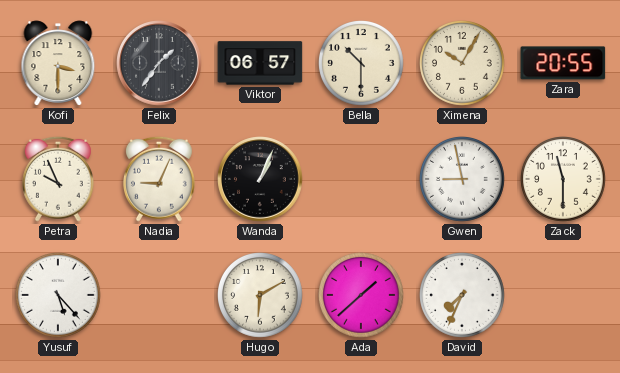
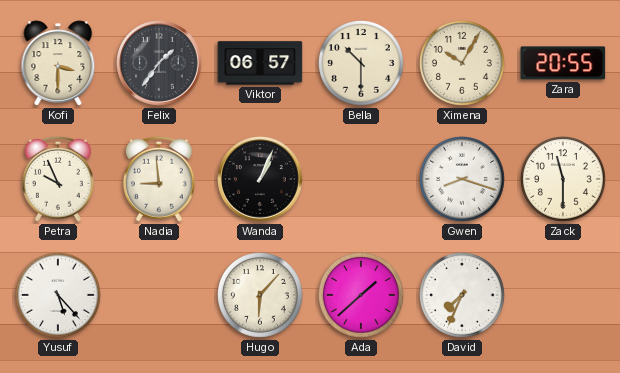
Nadia: 9:04 -> 8:59 (160, 179)
Gwen: 8:58 -> 8:18 (463, 180)
Hugo: 6:10 -> 6:07 (261, 296)
